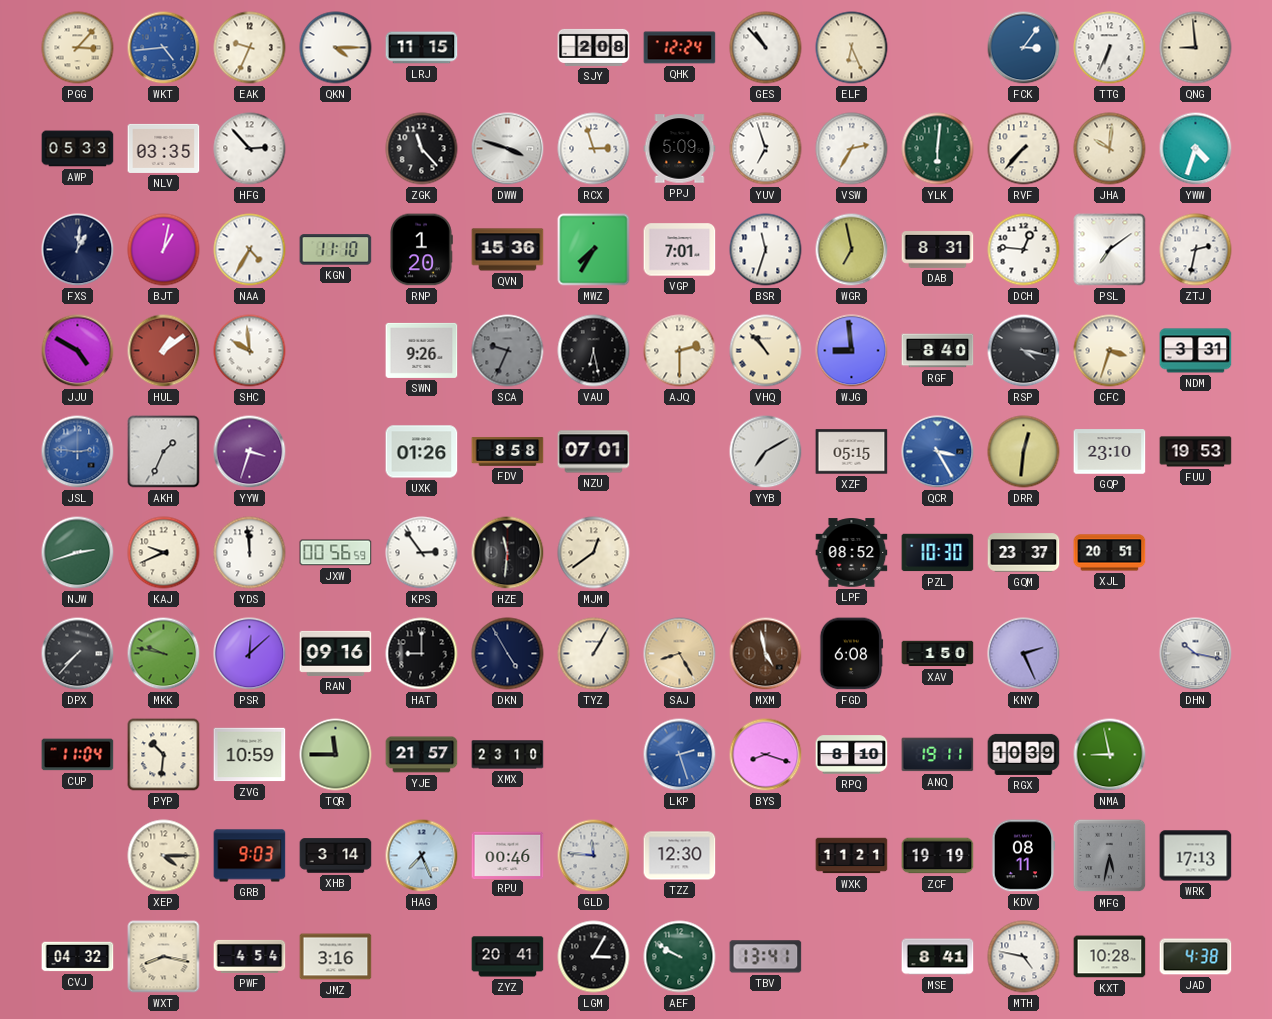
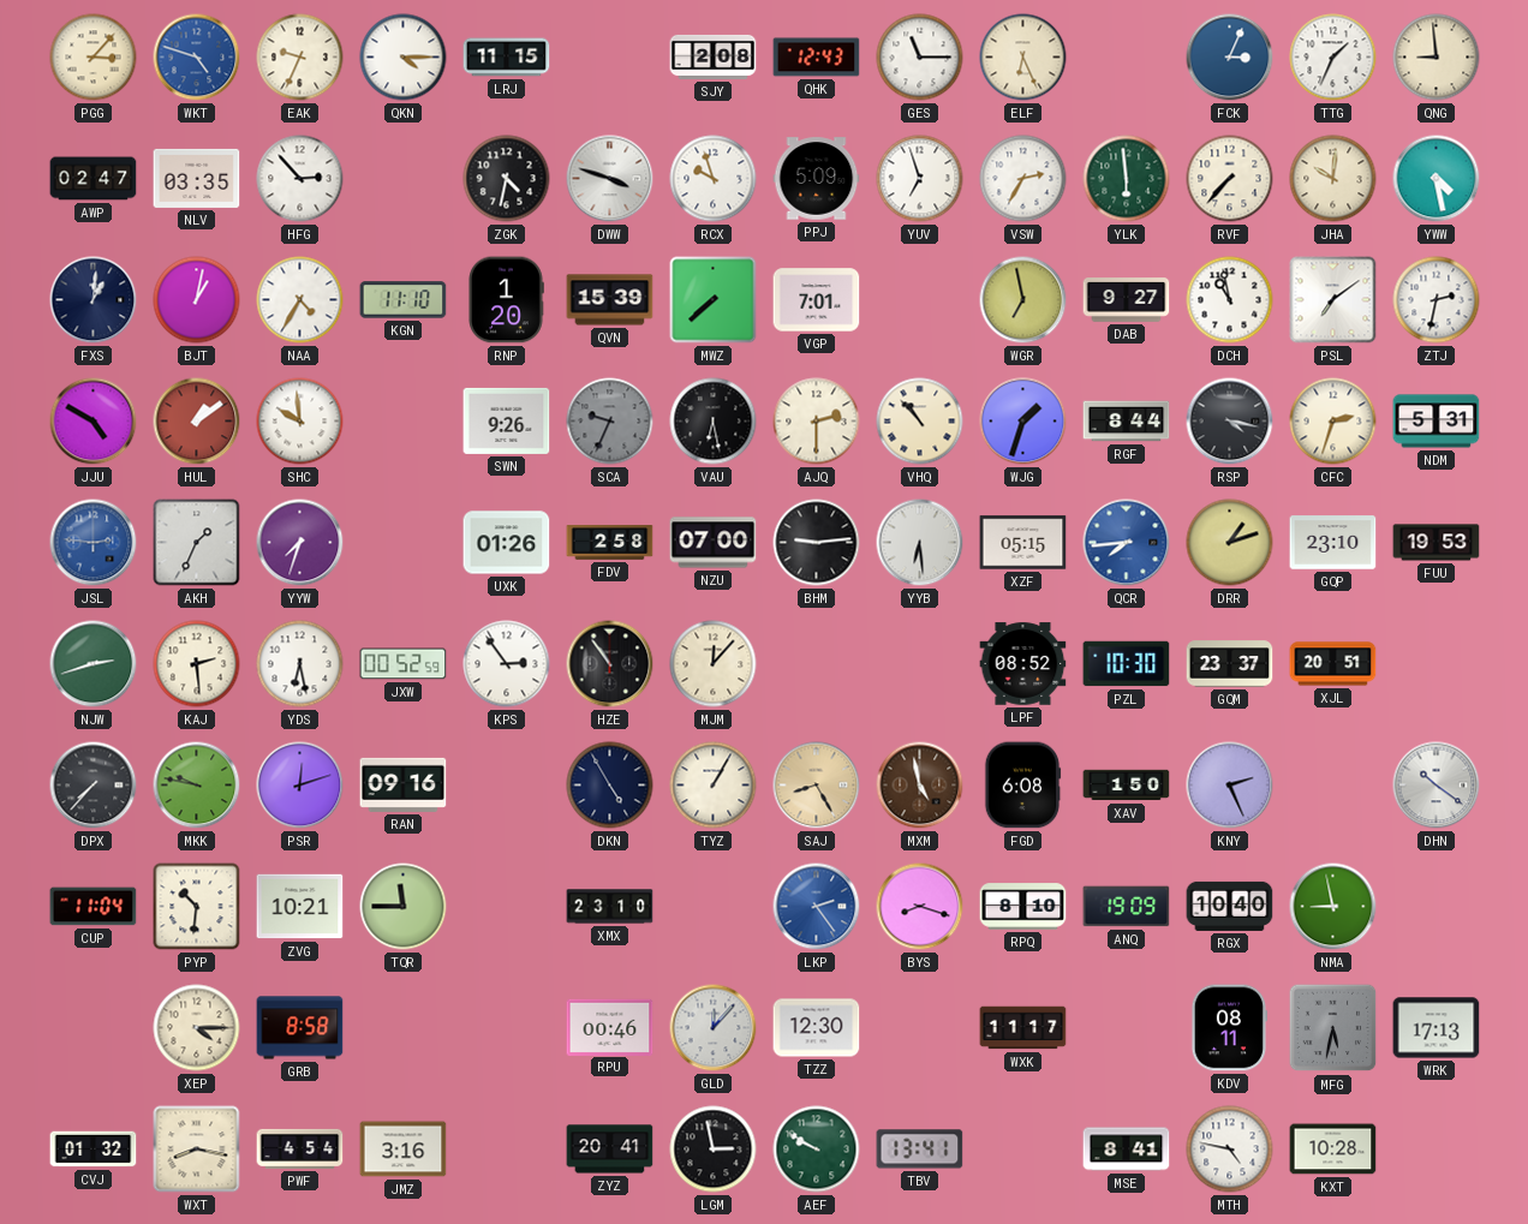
WKT: 4:44 -> 4:48 (197, 58)
QHK: 12:24 -> 12:43 (817, 58)
GES: 10:53 -> 11:15 (920, 58)
FCK: 3:06 -> 3:04 (1230, 58)
TTG: 6:34 -> 1:34 (1333, 58)
AWP: 05:33 -> 02:47 (94, 179)
ZGK: 11:23 -> 4:32 (507, 179)
RCX: 2:57 -> 9:57 (714, 179)
YLK: 6:01 -> 5:59 (1127, 179)
YWW: 4:33 -> 4:28 (1437, 179)
QVN: 15:36 -> 15:39 (610, 300)
MWZ: 7:35 -> 7:38 (714, 300)
BSR: 11:33 -> none (766, 250)
DAB: 8:31 -> 9:27 (1127, 300)
DCH: 12:46 -> 10:58 (1230, 300)
WJG: 8:59 -> 1:33 (1023, 422)
RGF: 8:40 -> 8:44 (1127, 422)
CFC: 3:33 -> 2:33 (1333, 422)
NDM: 3:31 -> 5:31 (1437, 422)
YYW: 3:33 -> 7:33 (300, 543)
FDV: 8:58 -> 2:58 (610, 543)
NZU: 07:01 -> 07:00 (714, 543)
BHM: none -> 9:14 (817, 543)
YYB: 7:10 -> 6:29 (920, 543)
QCR: 3:25 -> 7:44 (1127, 543)
DRR: 12:31 -> 1:12 (1230, 543)
KAJ: 9:41 -> 2:29 (197, 664)
YDS: 11:59 -> 6:28 (300, 664)
JXW: 00:56 -> 00:52 (404, 664)
HZE: 11:31 -> 10:54 (610, 664)
MJM: 12:39 -> 12:07 (714, 664)
PSR: 12:08 -> 12:12 (300, 786)
HAT: 9:00 -> none (422, 654)
DHN: 10:17 -> 10:21 (1437, 786)
ZVG: 10:59 -> 10:21 (300, 907)
YJE: 21:57 -> none (422, 755)
LKP: 2:27 -> 2:24 (817, 907)
ANQ: 19:11 -> 19:09 (1127, 907)
RGX: 10:39 -> 10:40 (1230, 906)
GRB: 9:03 -> 8:58 (300, 1028)
XHB: 3:14 -> none (336, 856)
HAG: 7:26 -> none (422, 856)
GLD: 11:46 -> 12:07 (714, 1028)
WXK: 11:21 -> 11:17 (1023, 1028)
ZCF: 19:19 -> none (938, 856)
CVJ: 04:32 -> 01:32 (94, 1150)
LGM: 3:05 -> 2:58 (714, 1150)
JAD: 4:38 -> none (1196, 957)
